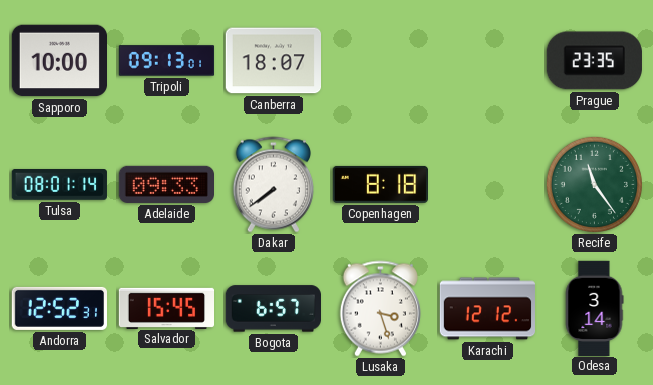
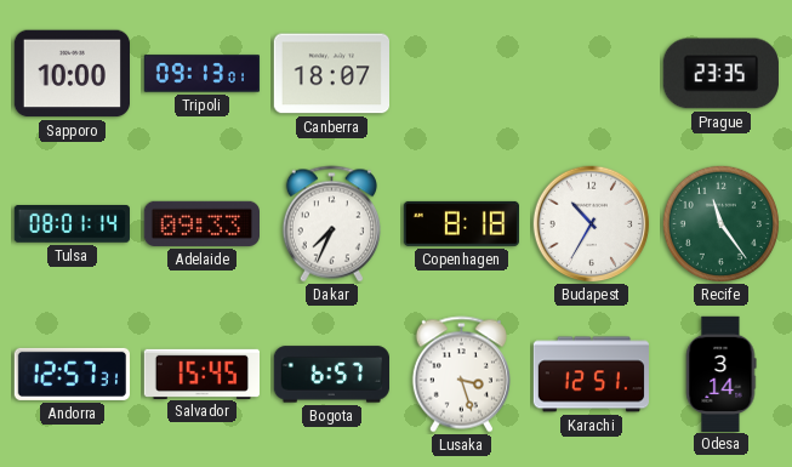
Dakar: 7:39 -> 7:34 (331, 224)
Budapest: none -> 10:35 (592, 224)
Andorra: 12:52 -> 12:57 (72, 374)
Karachi: 12:12 -> 12:51 (591, 375)
